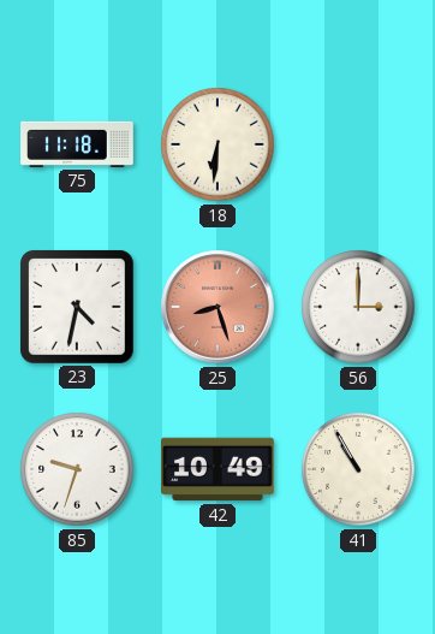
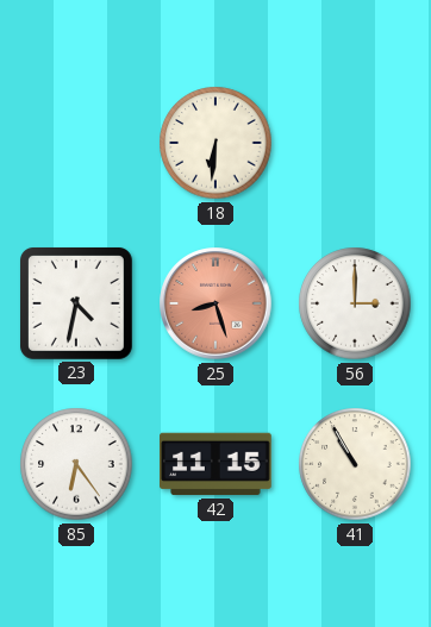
75: 11:18 -> none (77, 144)
85: 9:33 -> 6:24 (76, 464)
42: 10:49 -> 11:15 (217, 464)
